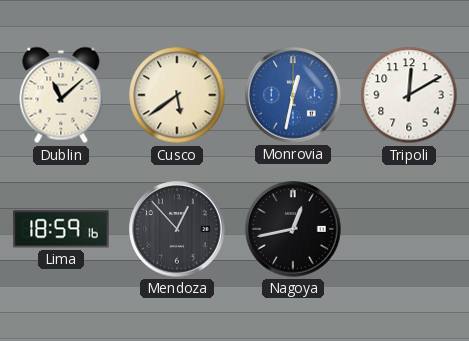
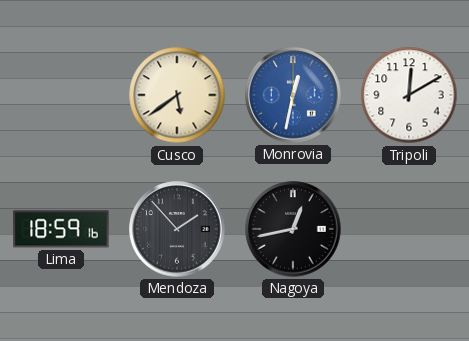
Dublin: 11:08 -> none (61, 95)
Mendoza: 12:53 -> 1:53 (177, 229)
